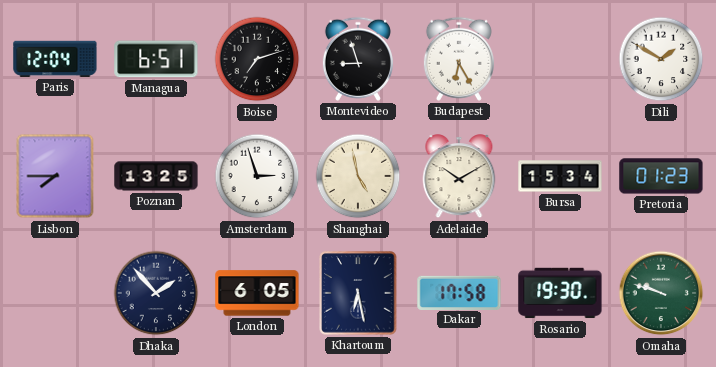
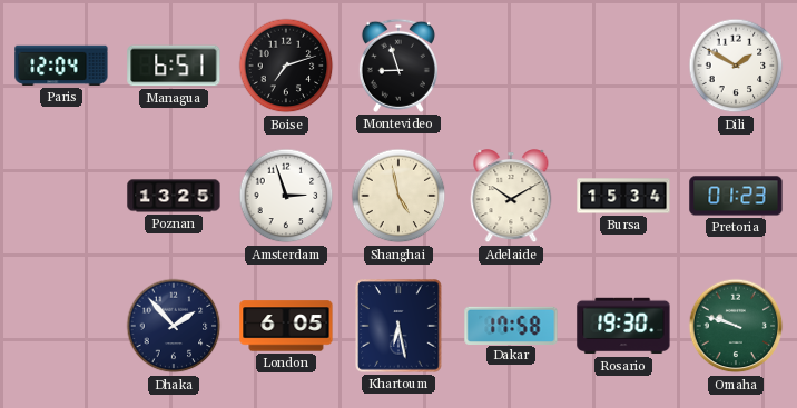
Budapest: 6:25 -> none (459, 59)
Lisbon: 7:45 -> none (55, 176)
